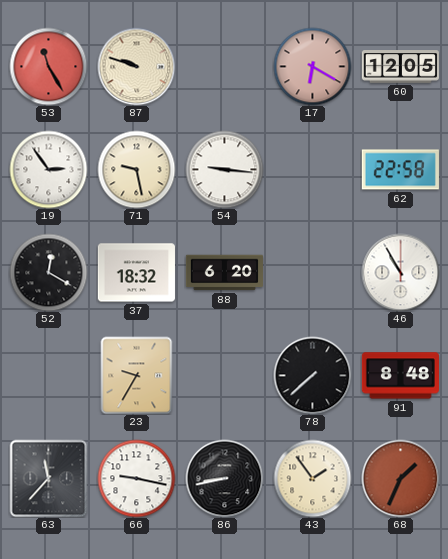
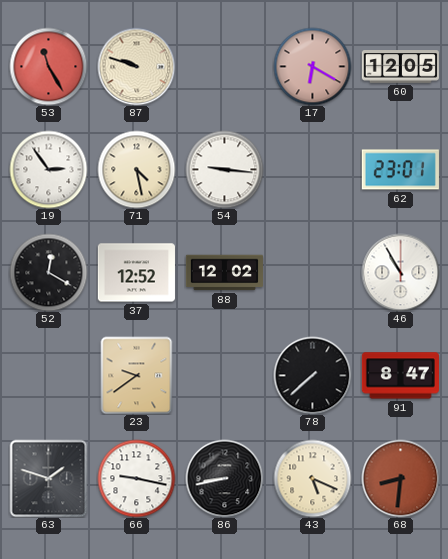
71: 9:28 -> 4:28 (136, 169)
62: 22:58 -> 23:01 (400, 170)
37: 18:32 -> 12:52 (136, 273)
88: 6:20 -> 12:02 (224, 273)
23: 9:35 -> 9:39 (137, 375)
91: 8:48 -> 8:47 (400, 376)
63: 11:37 -> 1:48 (48, 478)
43: 1:54 -> 5:19 (312, 478)
68: 1:34 -> 8:31 (400, 478)
